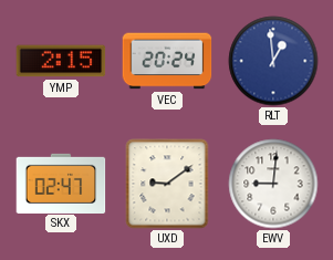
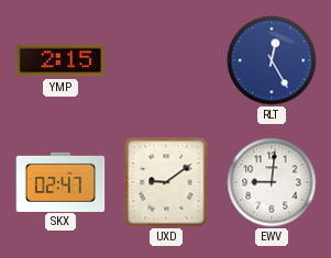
VEC: 20:24 -> none (167, 61)
RLT: 12:59 -> 12:25 (272, 60)
